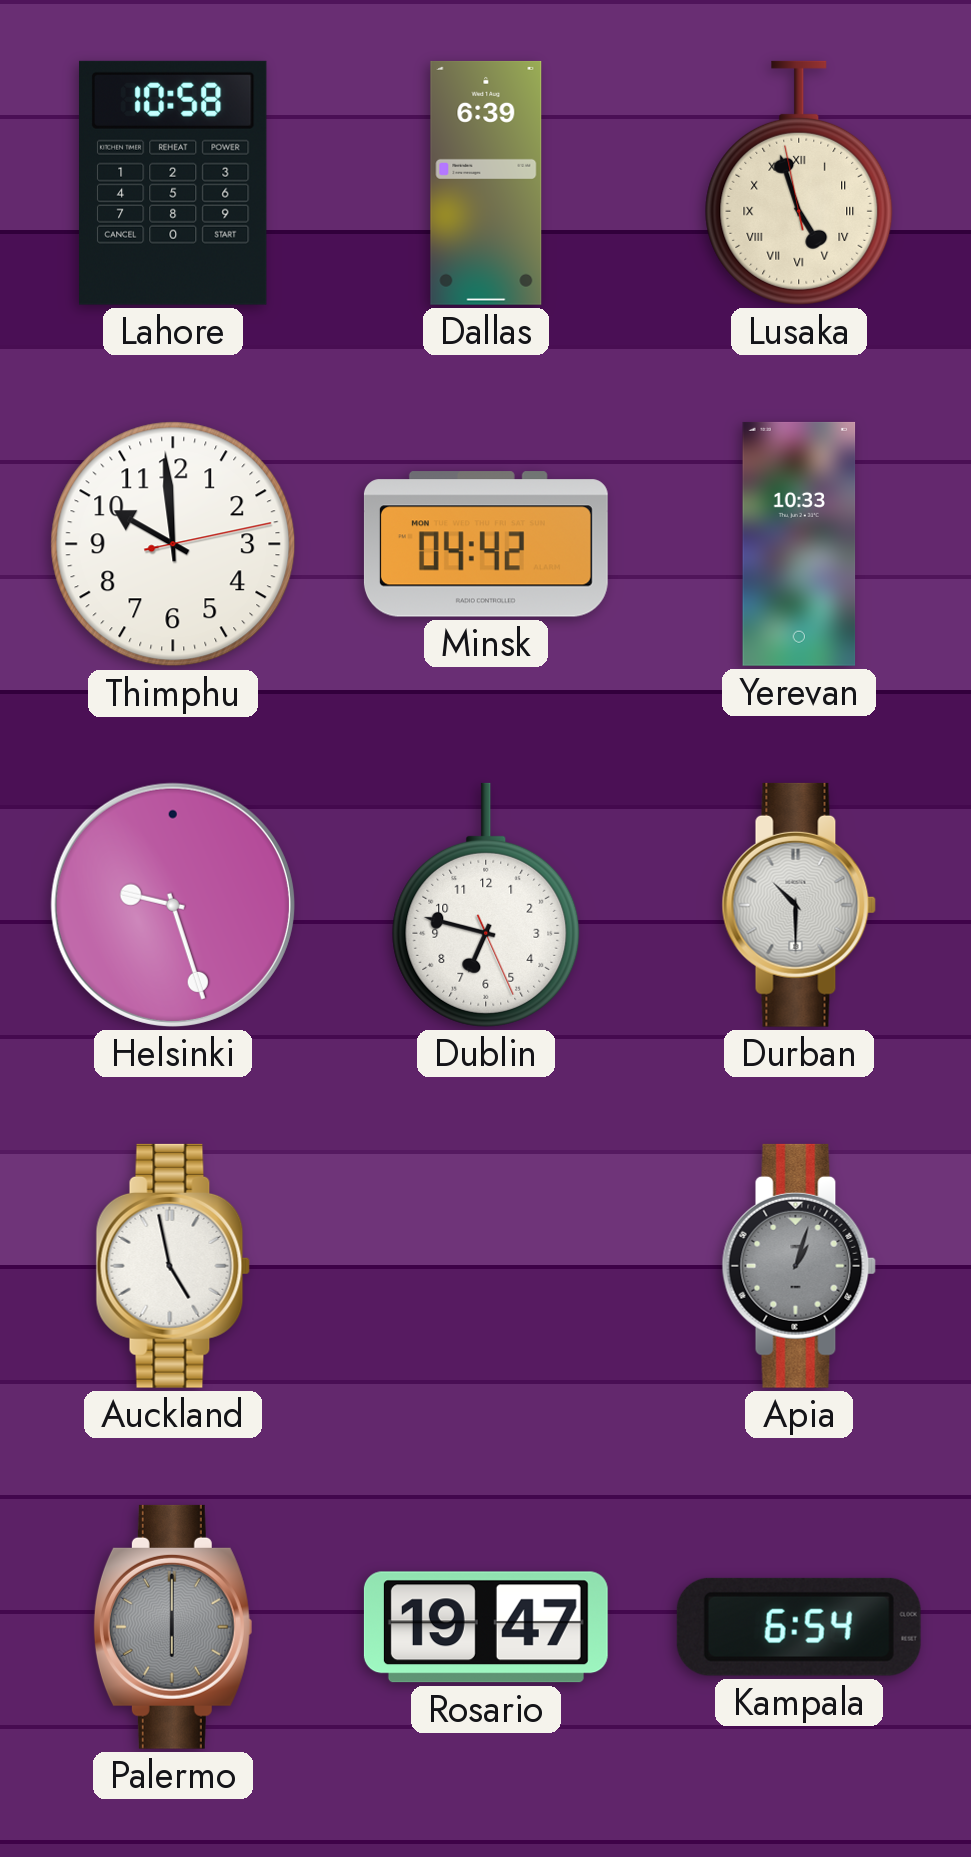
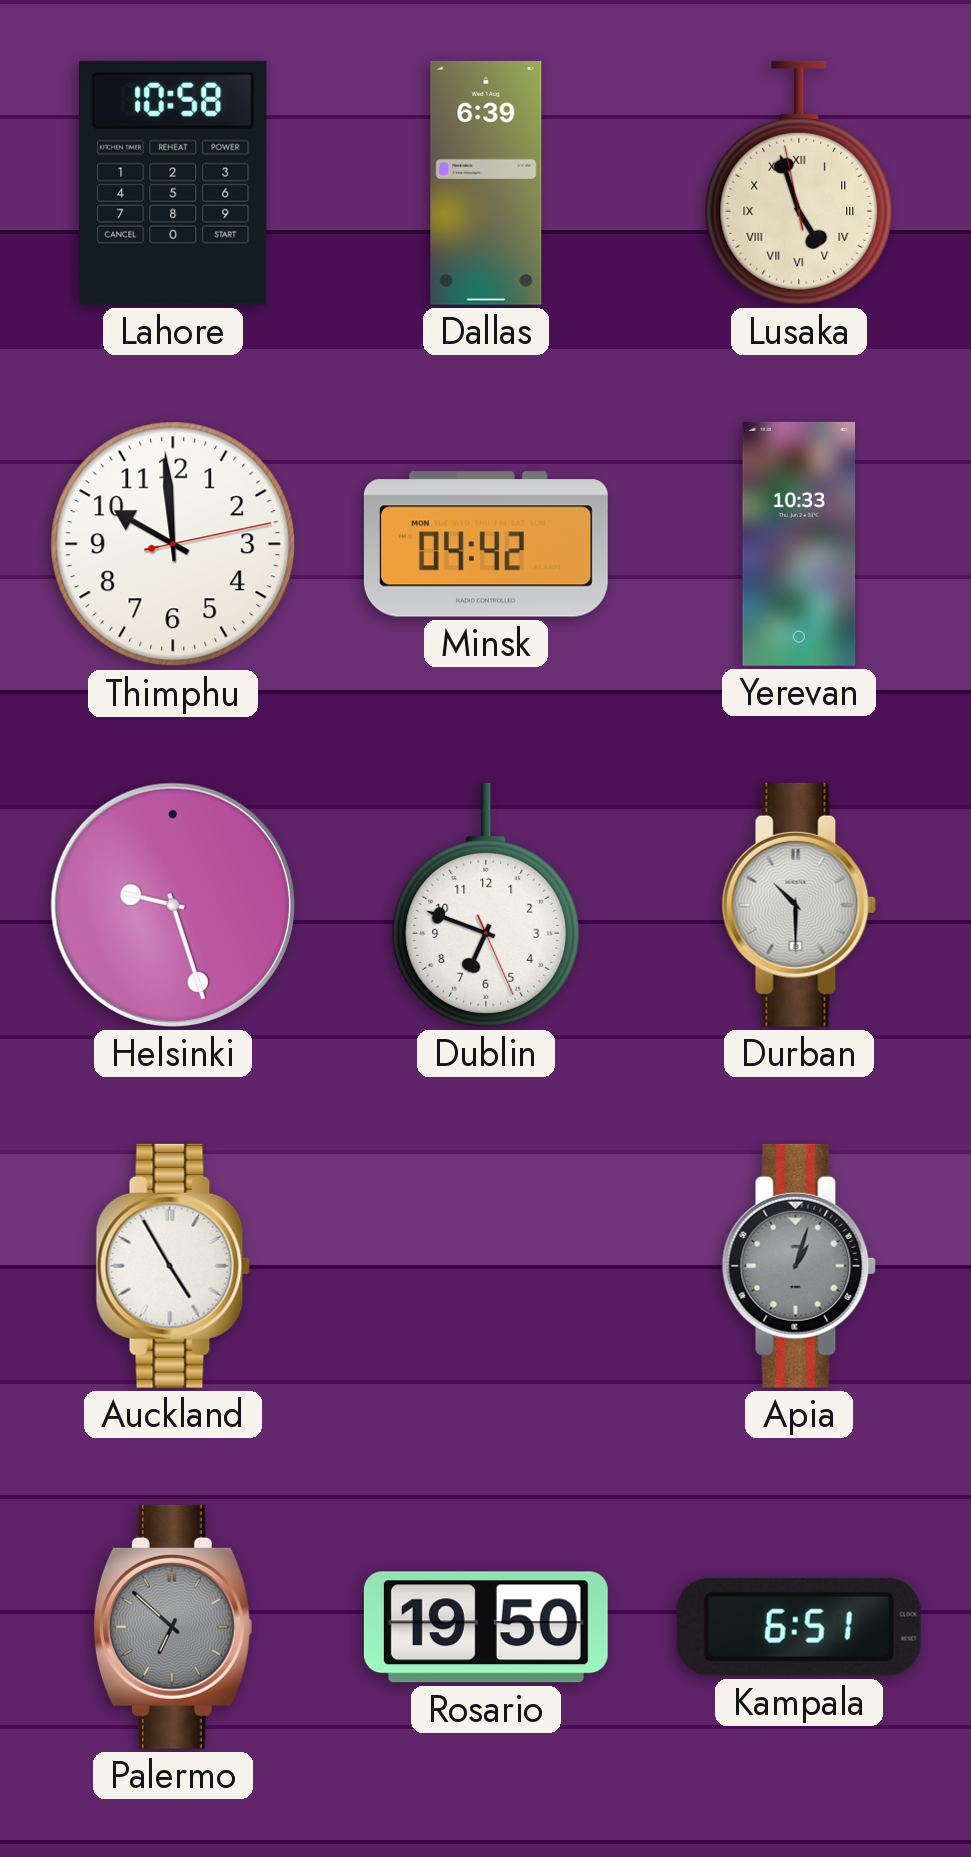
Dublin: 6:47 -> 6:48 (486, 905)
Auckland: 4:58 -> 4:55 (173, 1266)
Palermo: 6:00 -> 6:52 (173, 1627)
Rosario: 19:47 -> 19:50 (486, 1627)
Kampala: 6:54 -> 6:51 (799, 1627)
